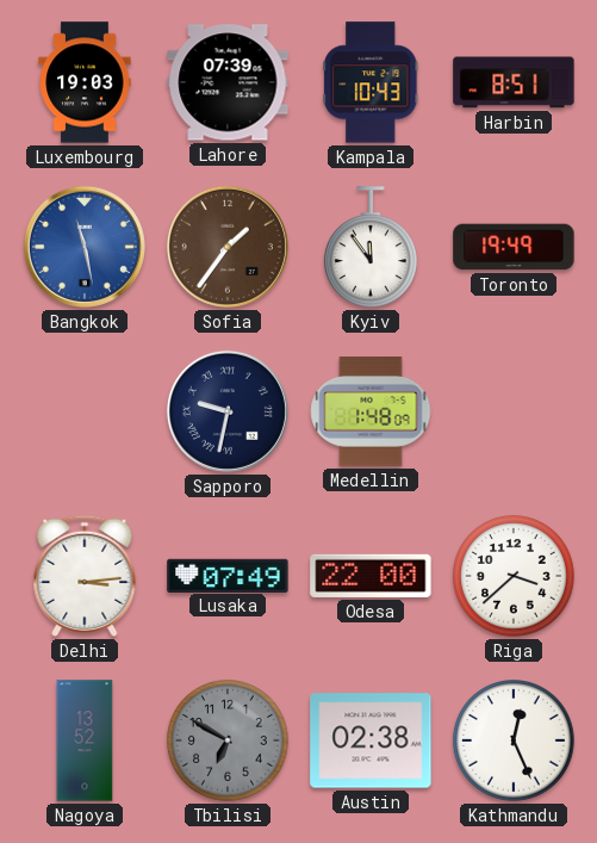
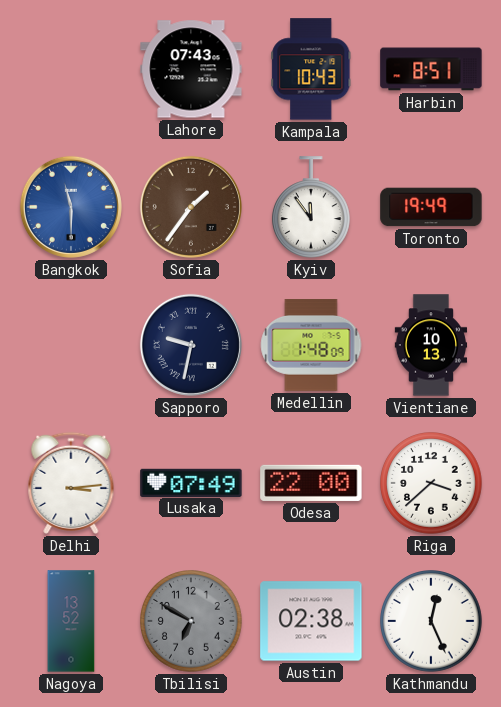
Luxembourg: 19:03 -> none (85, 82)
Lahore: 07:39 -> 07:43 (191, 69)
Bangkok: 11:28 -> 11:30 (71, 207)
Vientiane: none -> 10:13 (431, 345)
